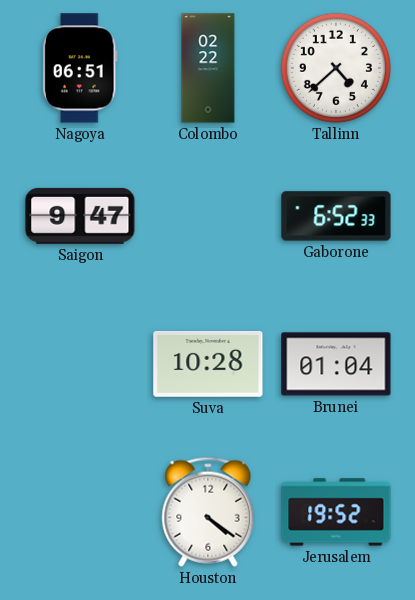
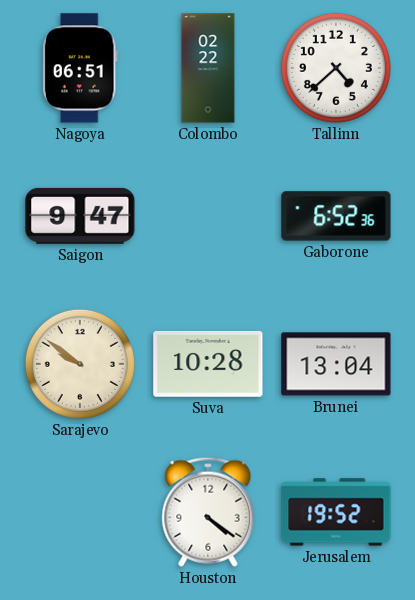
Gaborone: 6:52:33 -> 6:52:36 (336, 216)
Sarajevo: none -> 9:51 (80, 364)
Brunei: 01:04 -> 13:04 (336, 364)
